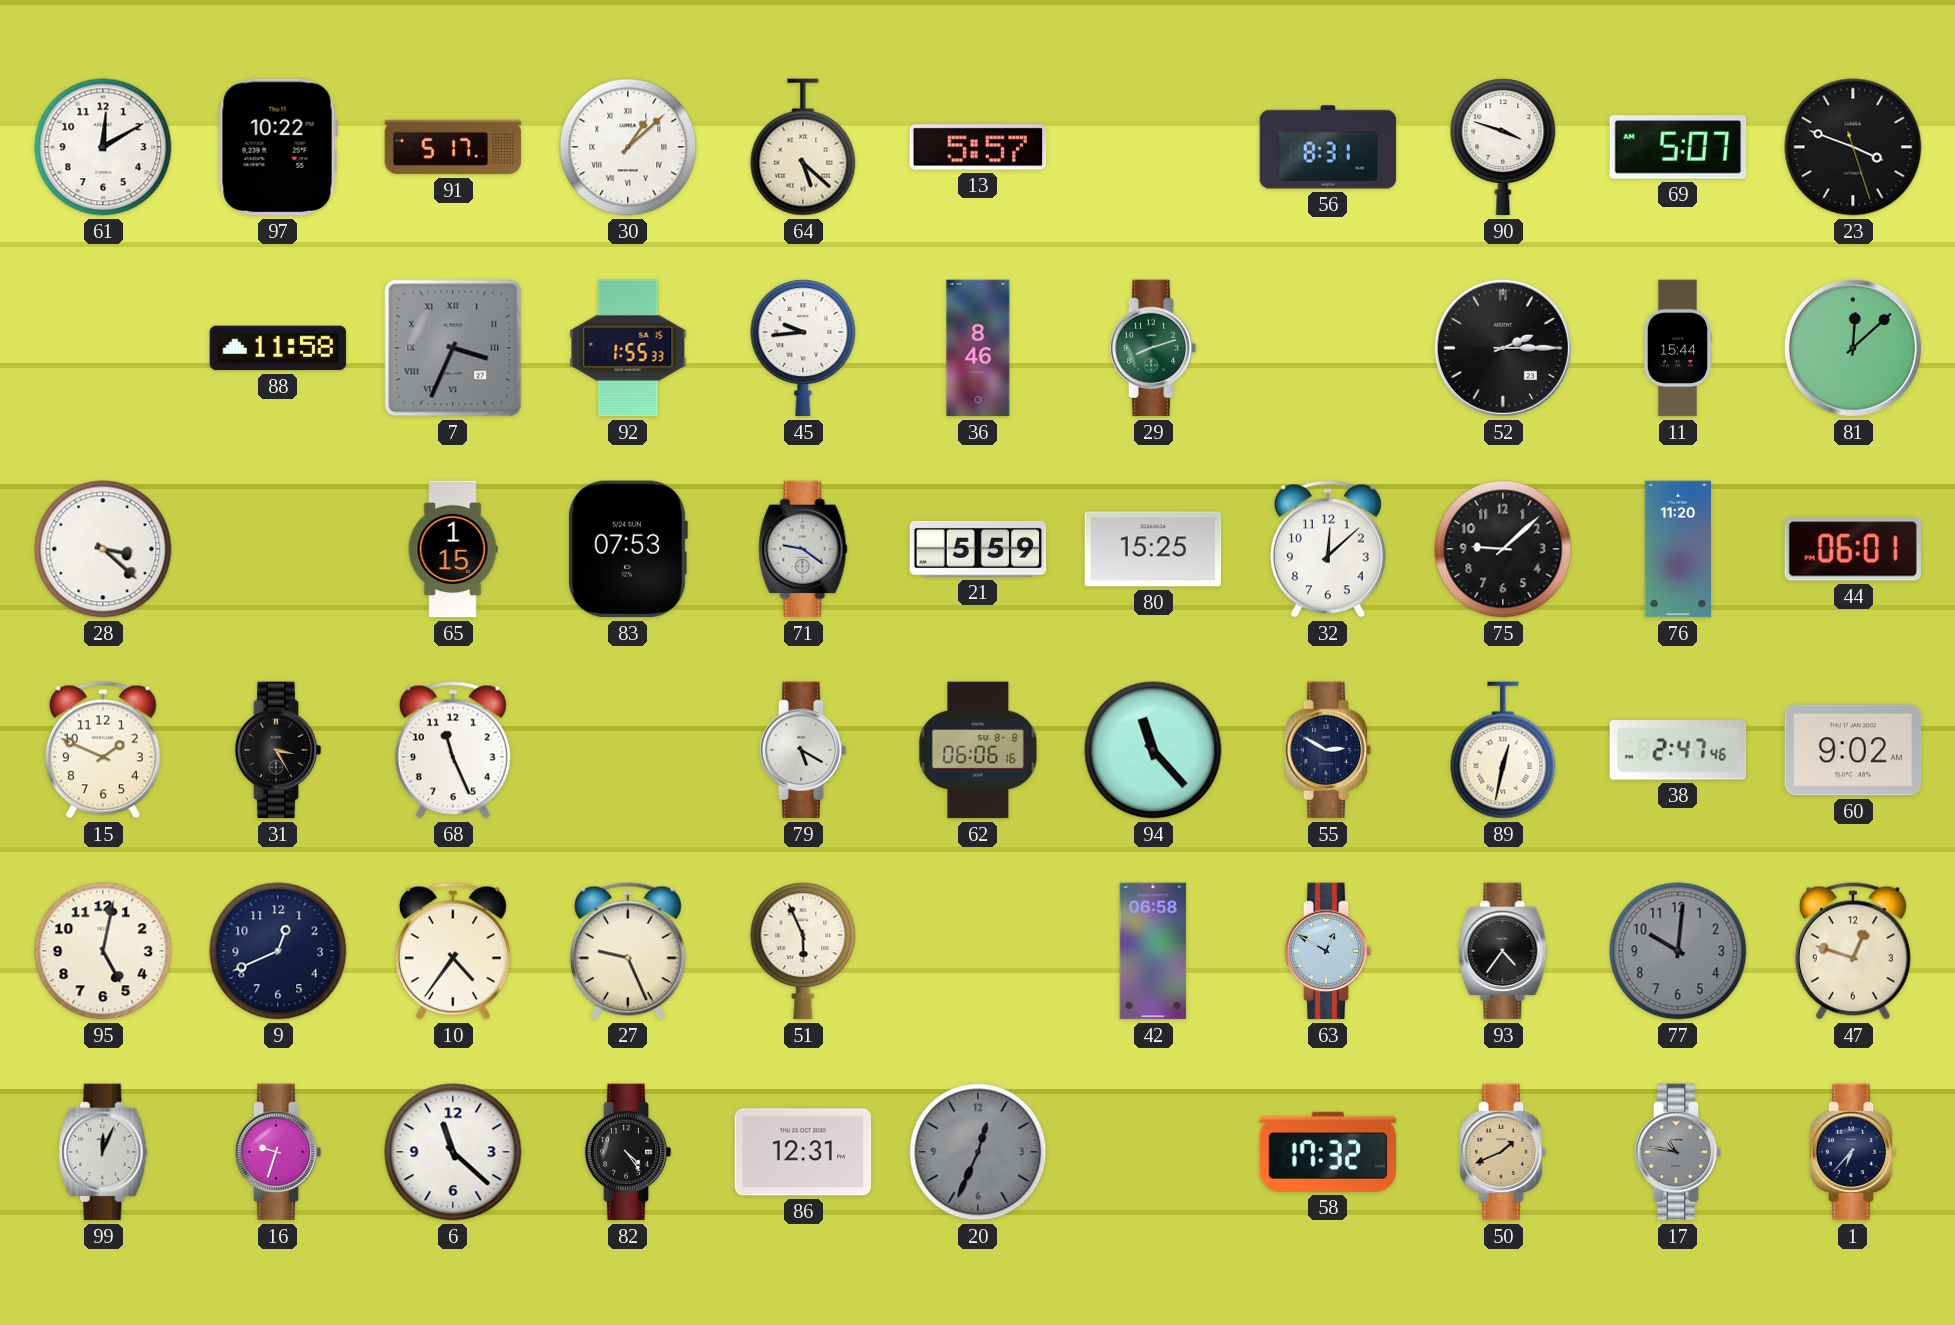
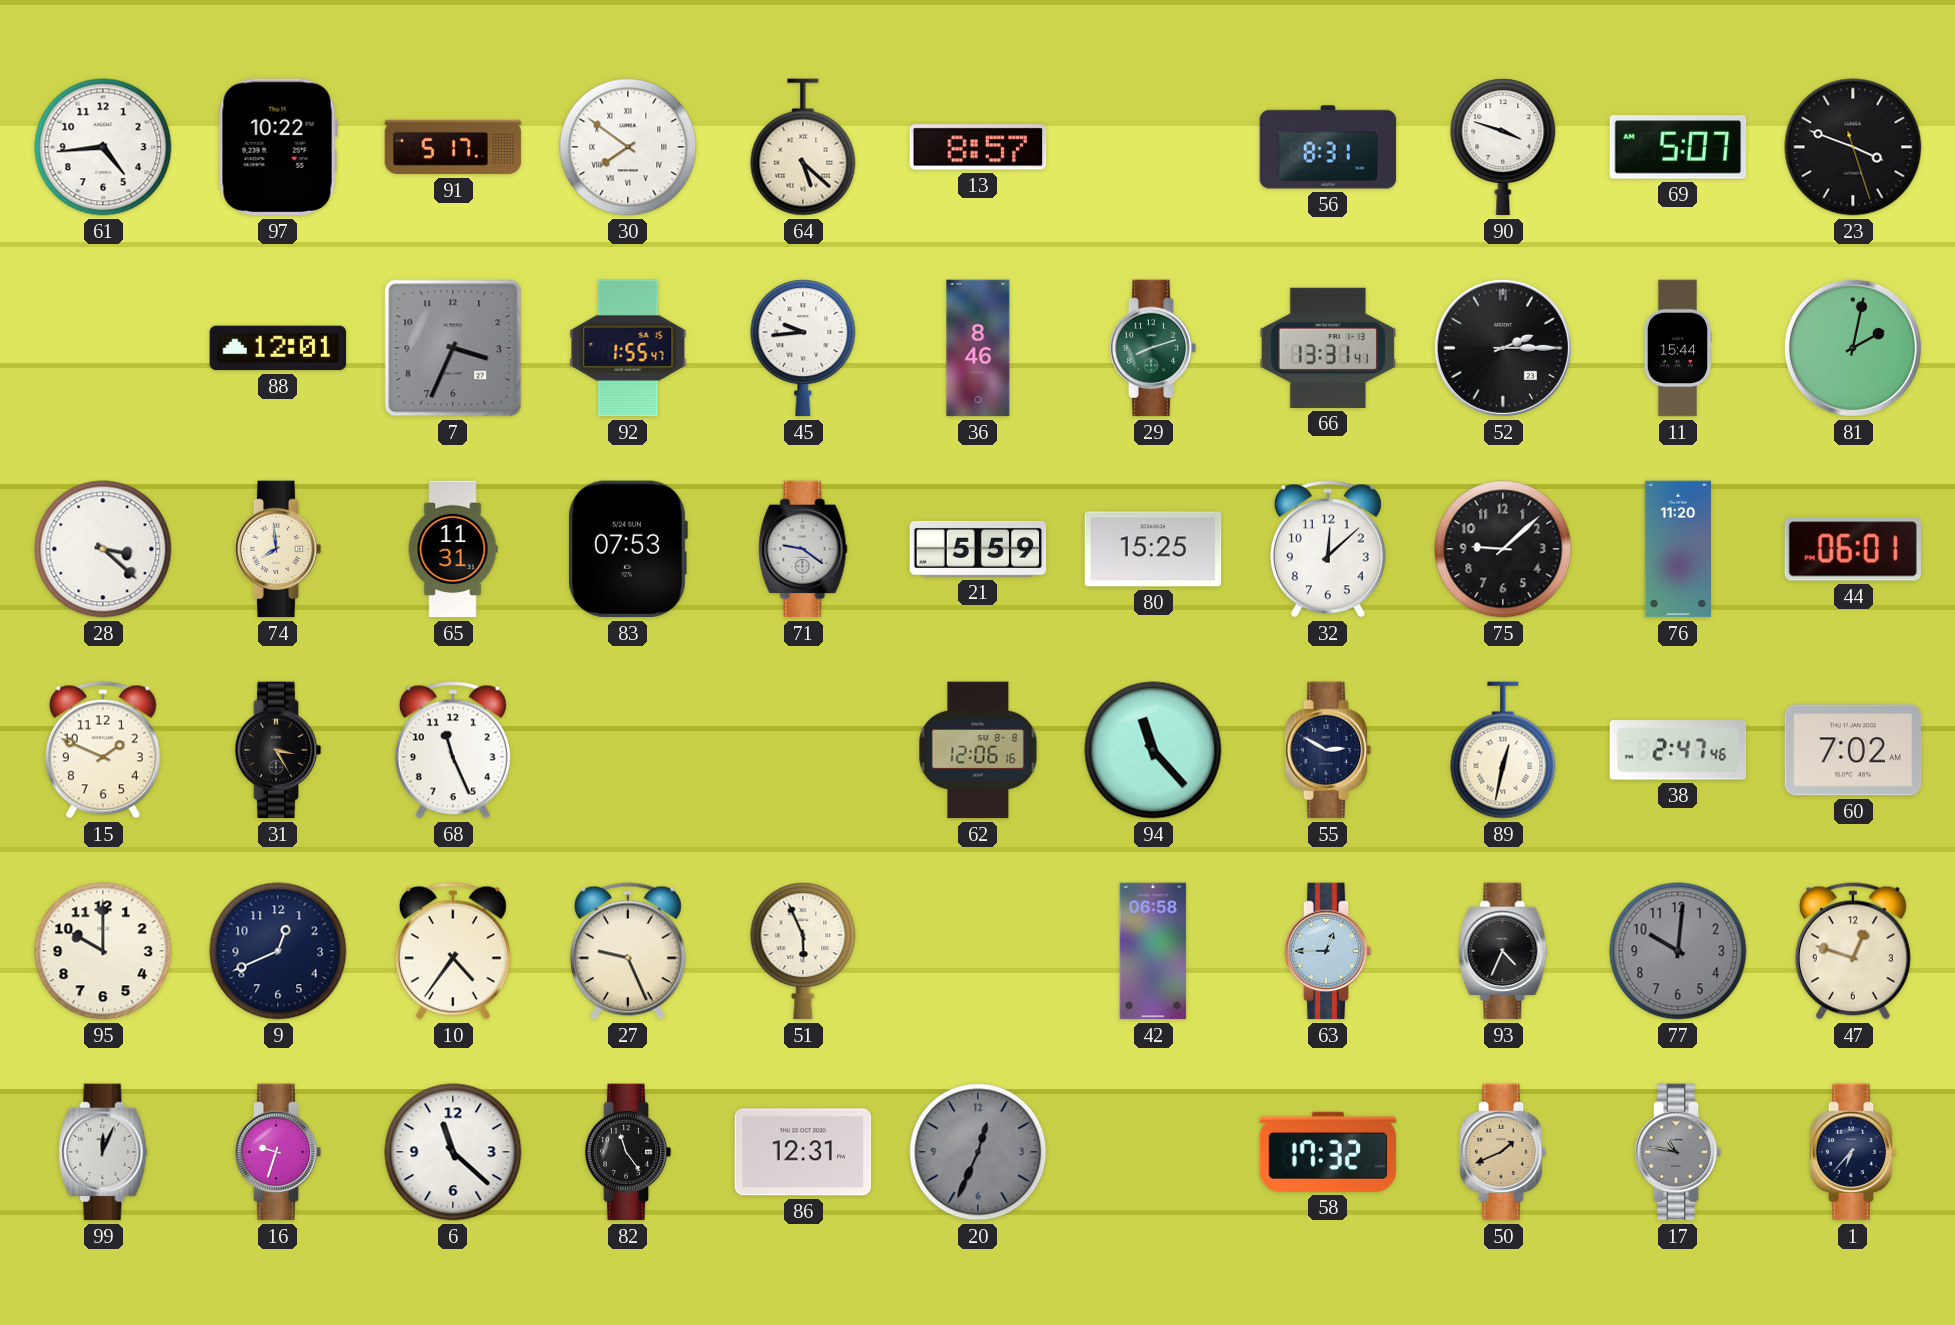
61: 12:10 -> 4:44 (103, 147)
30: 1:08 -> 7:51 (628, 147)
13: 5:57 -> 8:57 (978, 147)
88: 11:58 -> 12:01 (278, 348)
7 numerals: Roman -> Arabic (453, 348)
92: 1:55:33 -> 1:55:47 (628, 348)
66: none -> 13:31 (1328, 348)
81: 12:08 -> 2:02 (1853, 348)
74: none -> 7:59 (278, 549)
65: 1:15 -> 11:31 (453, 549)
79: 5:20 -> none (803, 750)
62: 06:06 -> 12:06 (978, 750)
60: 9:02 -> 7:02 (1853, 750)
95: 5:02 -> 10:00 (103, 951)
63: 12:50 -> 12:45 (1328, 951)
93: 4:36 -> 4:34 (1503, 951)
82: 4:24 -> 11:24 (628, 1152)
